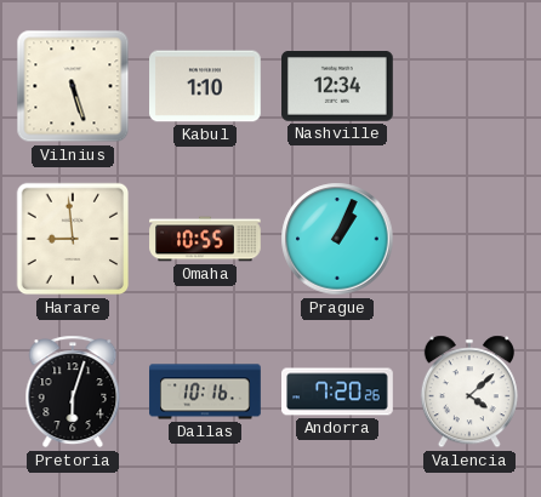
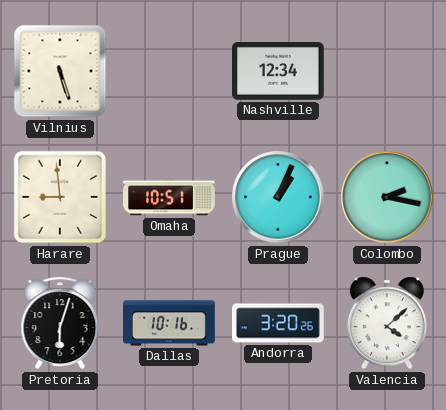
Kabul: 1:10 -> none (206, 86)
Omaha: 10:55 -> 10:51 (169, 197)
Colombo: none -> 2:17 (387, 197)
Andorra: 7:20 -> 3:20 (278, 323)
